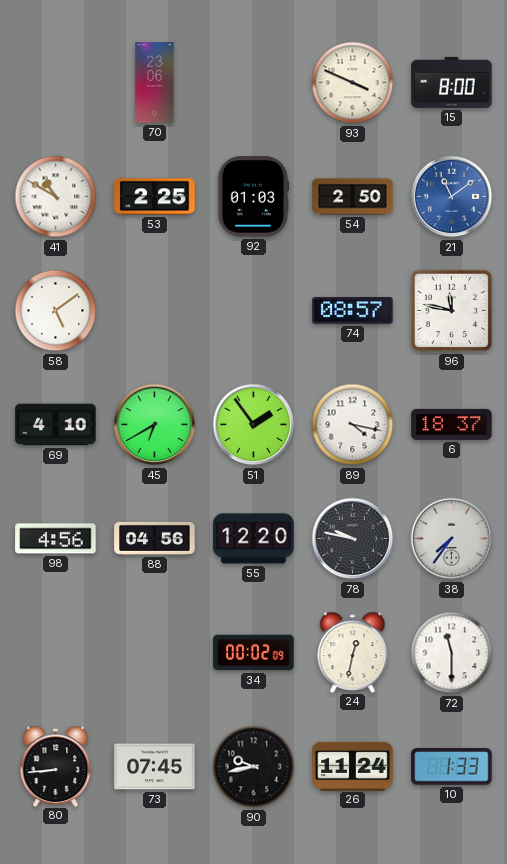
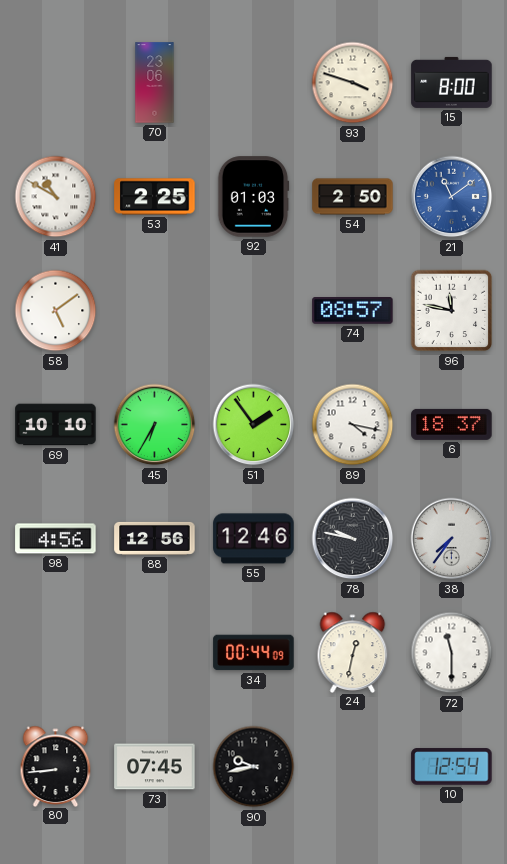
93: 3:49 -> 3:48 (353, 83)
69: 4:10 -> 10:10 (56, 425)
45: 6:40 -> 6:35 (155, 425)
88: 04:56 -> 12:56 (155, 538)
55: 12:20 -> 12:46 (254, 539)
34: 00:02 -> 00:44 (254, 653)
26: 11:24 -> none (353, 766)
10: 1:33 -> 12:54 (452, 767)
